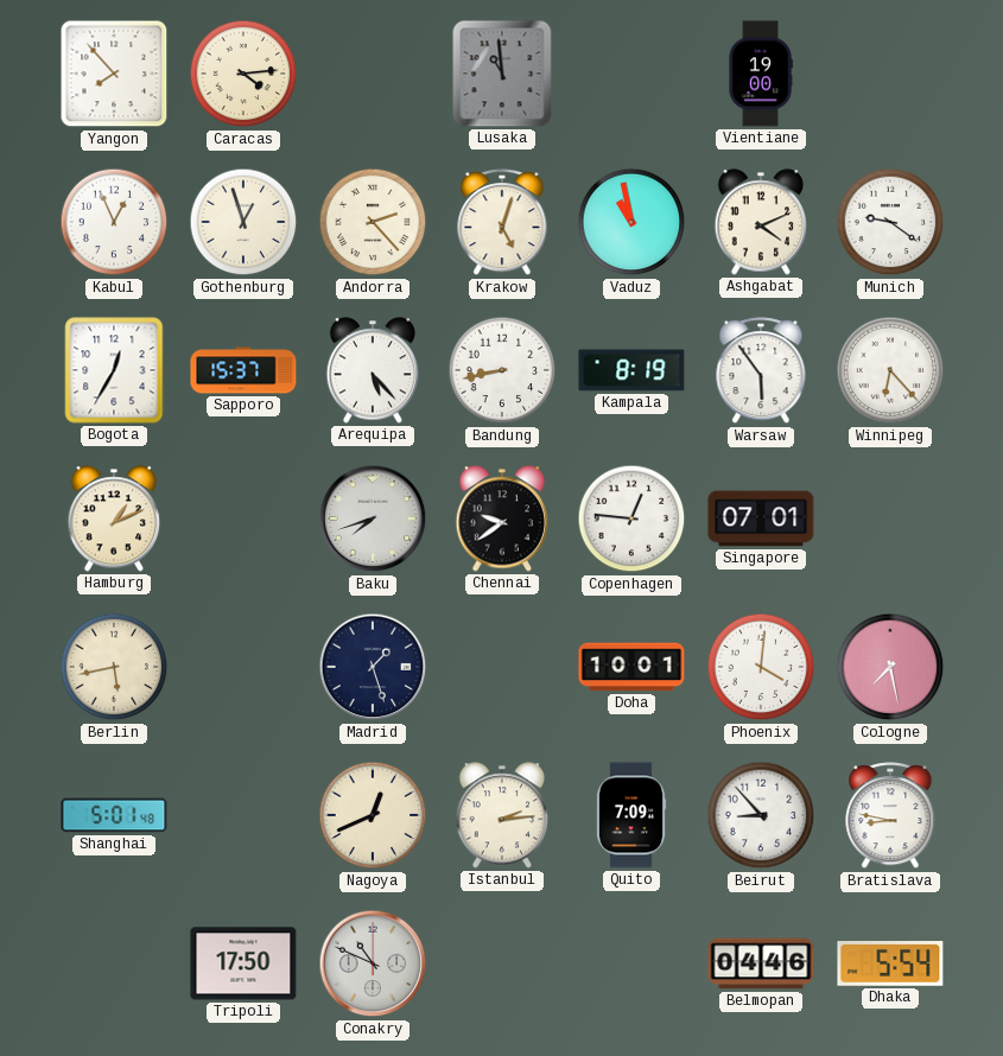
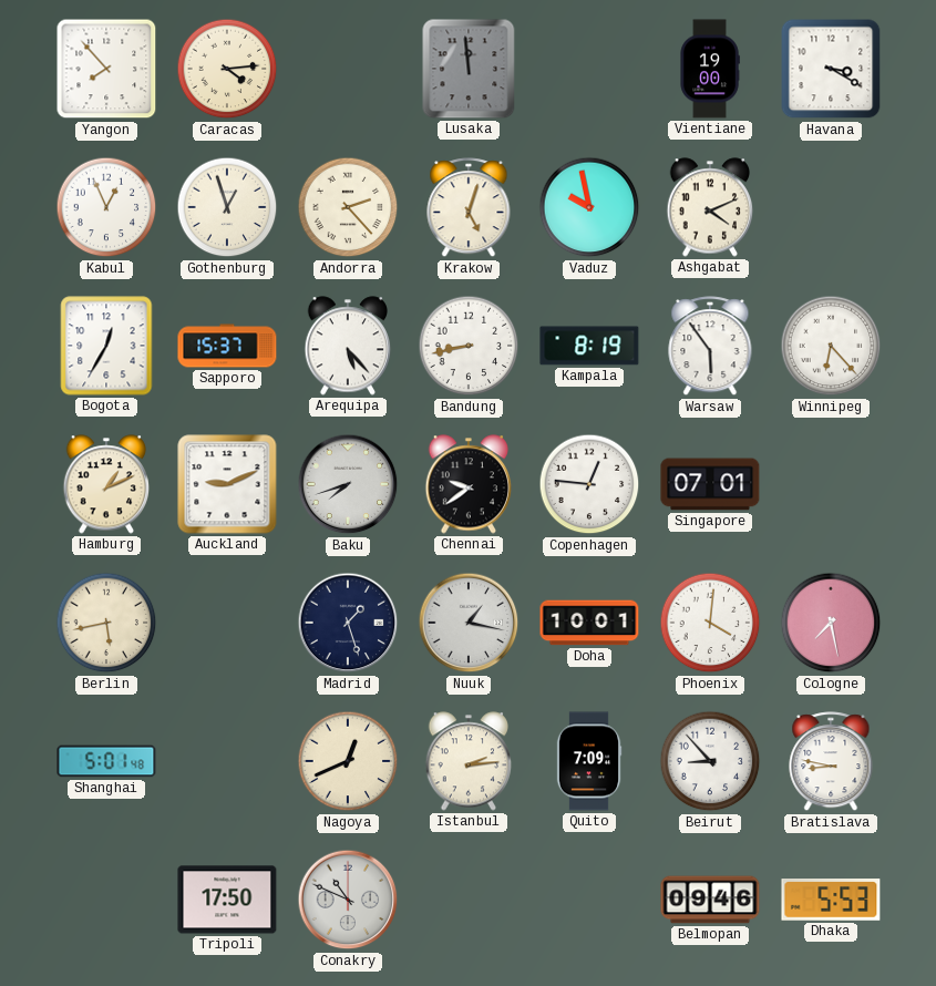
Lusaka: 10:59 -> 11:59 (469, 69)
Havana: none -> 3:20 (831, 69)
Vaduz: 10:58 -> 9:58 (589, 207)
Munich: 9:21 -> none (890, 222)
Auckland: none -> 9:11 (227, 484)
Nuuk: none -> 1:17 (469, 623)
Belmopan: 04:46 -> 09:46 (710, 900)
Dhaka: 5:54 -> 5:53 (831, 900)
